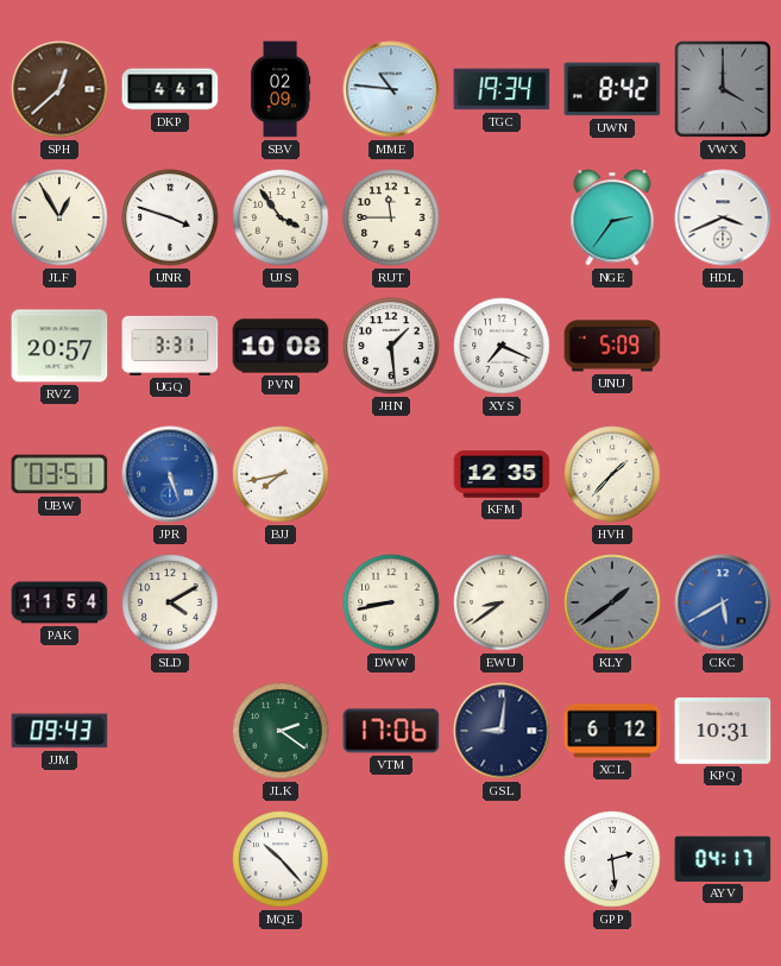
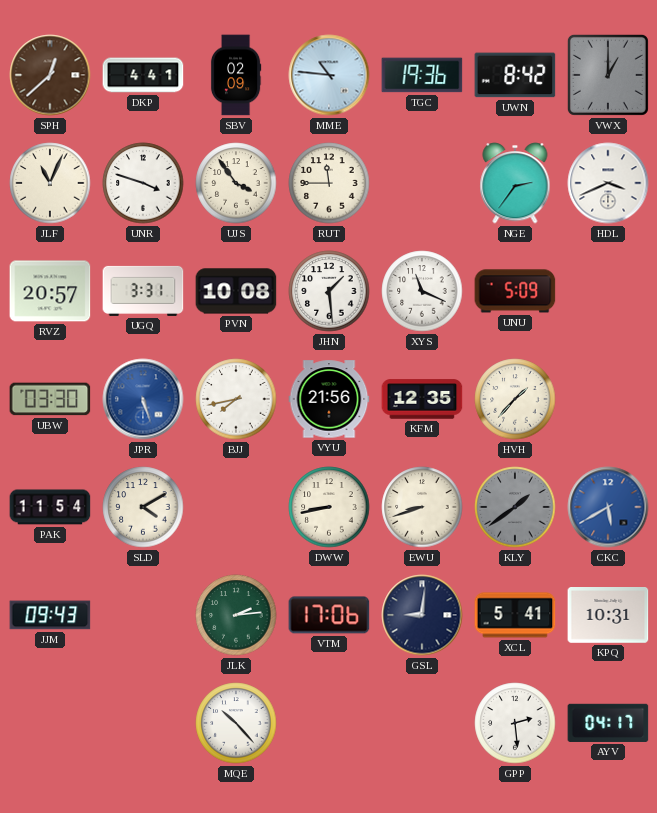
TGC: 19:34 -> 19:36 (422, 75)
VWX: 4:00 -> 1:00 (608, 75)
JLF: 12:55 -> 11:04 (50, 183)
XYS: 7:19 -> 11:19 (422, 291)
UBW: 03:51 -> 03:30 (50, 399)
VYU: none -> 21:56 (329, 399)
EWU: 8:39 -> 8:42 (422, 507)
JLK: 2:21 -> 2:14 (236, 615)
XCL: 6:12 -> 5:41 (515, 615)
